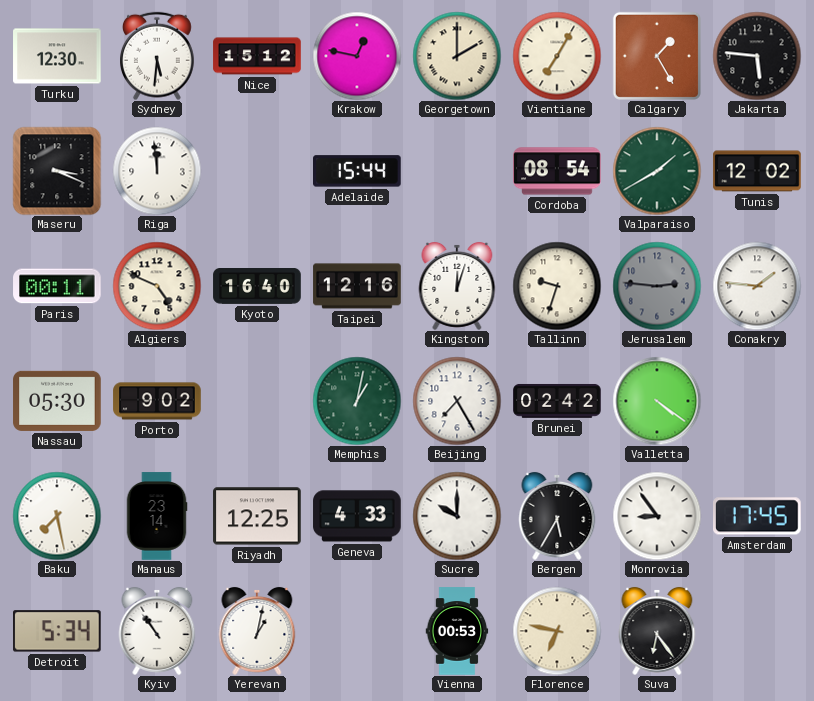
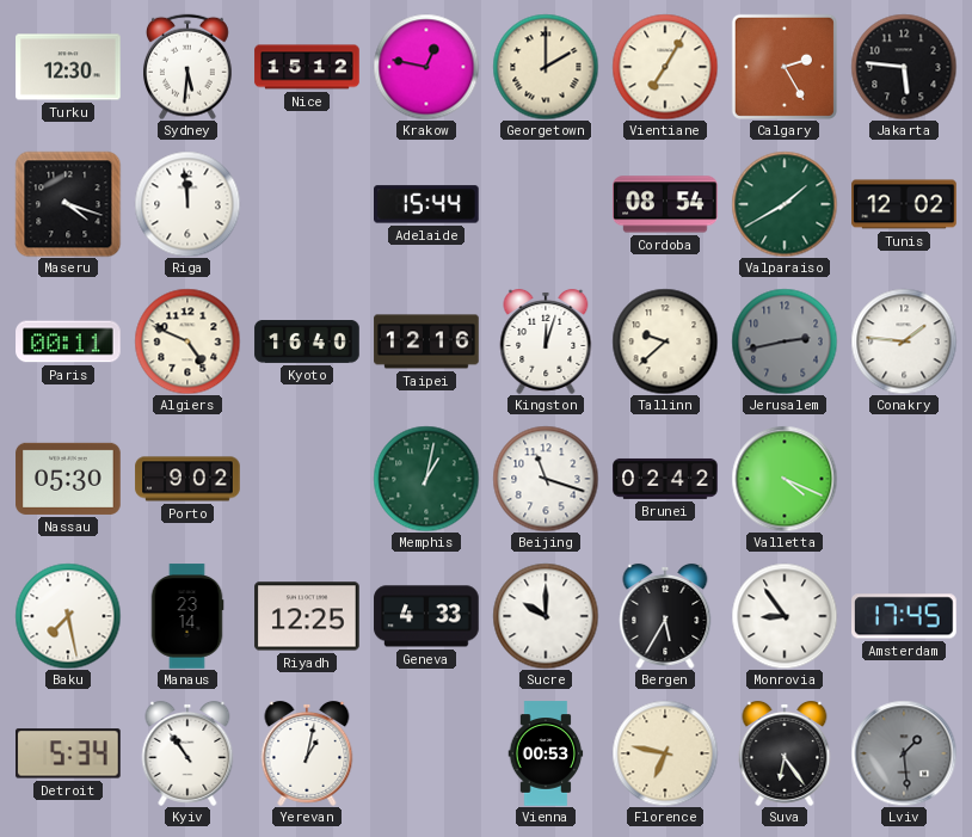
Calgary: 1:25 -> 2:25 (785, 67)
Maseru: 3:19 -> 4:18 (68, 204)
Tallinn: 9:33 -> 9:38 (665, 341)
Jerusalem: 2:46 -> 2:43 (785, 341)
Beijing: 7:25 -> 11:18 (546, 479)
Valletta: 4:21 -> 4:19 (785, 479)
Lviv: none -> 1:29 (904, 753)
